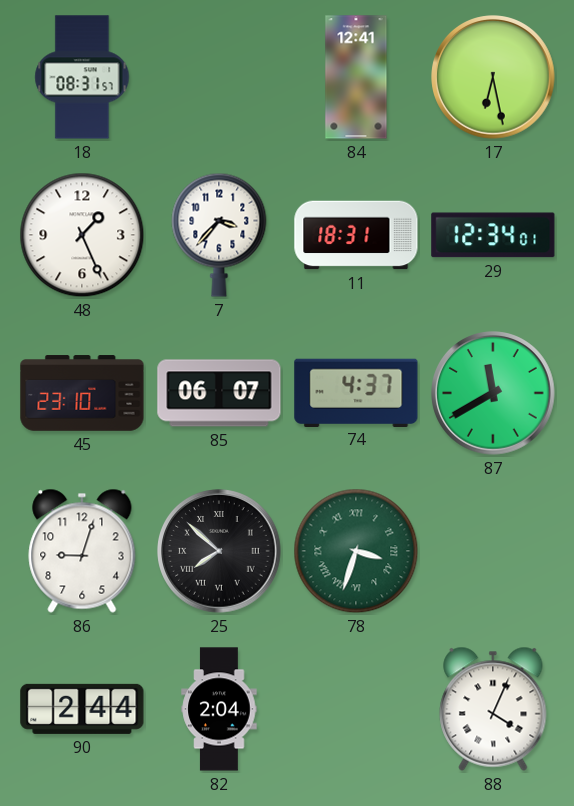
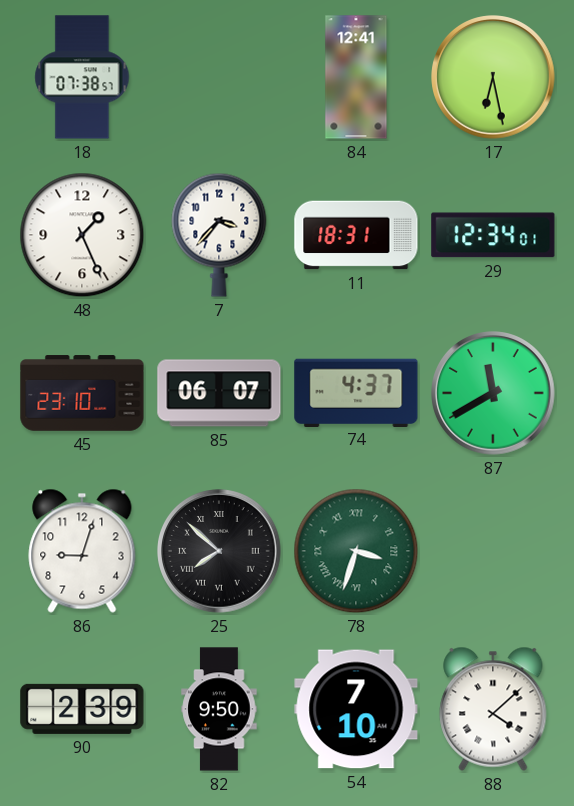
18: 08:31 -> 07:38 (82, 77)
90: 2:44 -> 2:39 (82, 709)
82: 2:04 -> 9:50 (219, 709)
54: none -> 7:10 (356, 709)
88: 4:04 -> 4:08 (493, 709)
